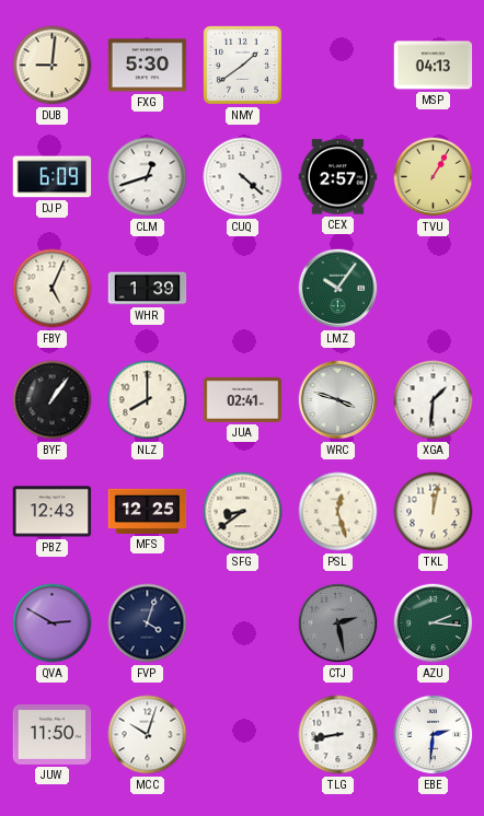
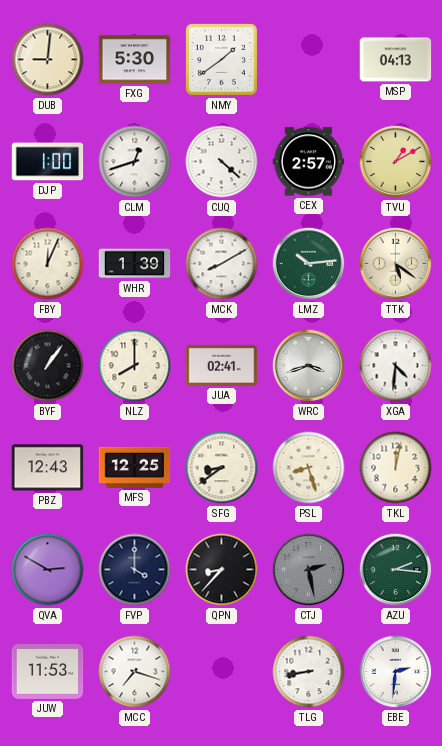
DJP: 6:09 -> 1:00 (48, 162)
TVU: 1:05 -> 1:10 (396, 162)
FBY: 5:04 -> 12:04 (48, 264)
MCK: none -> 8:10 (222, 264)
LMZ: 10:06 -> 10:14 (309, 264)
TTK: none -> 5:21 (396, 264)
WRC: 3:48 -> 3:42 (309, 366)
XGA: 1:31 -> 4:31 (396, 366)
PSL: 12:27 -> 8:27 (309, 468)
FVP: 4:03 -> 4:00 (135, 570)
QPN: none -> 8:37 (222, 570)
JUW: 11:50 -> 11:53 (48, 671)
MCC: 10:03 -> 7:18 (135, 672)
